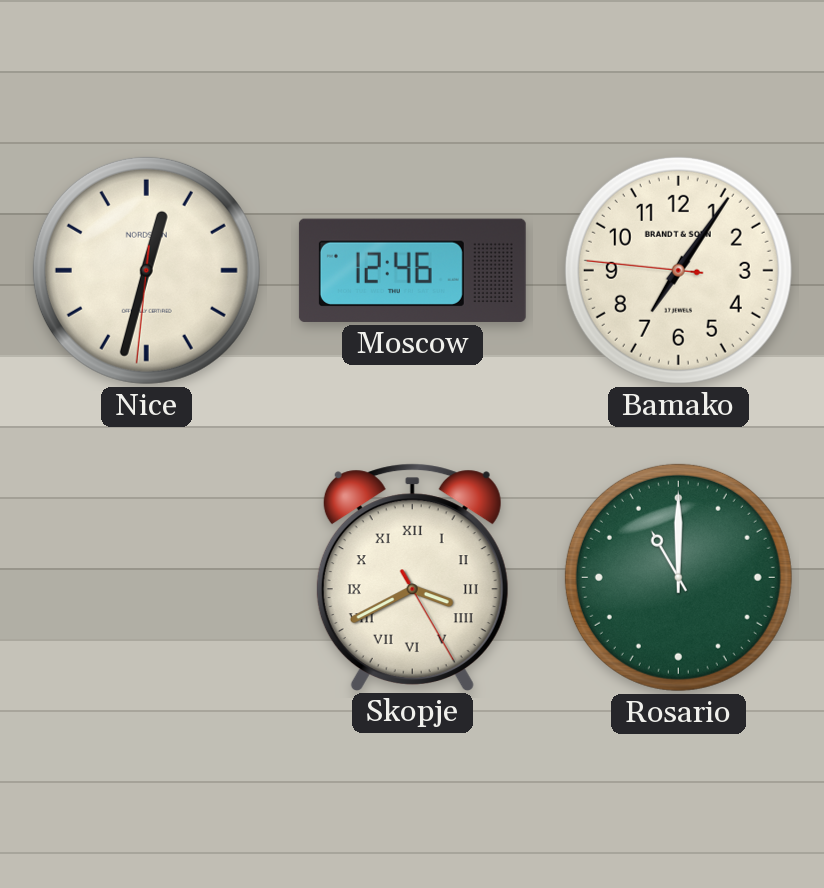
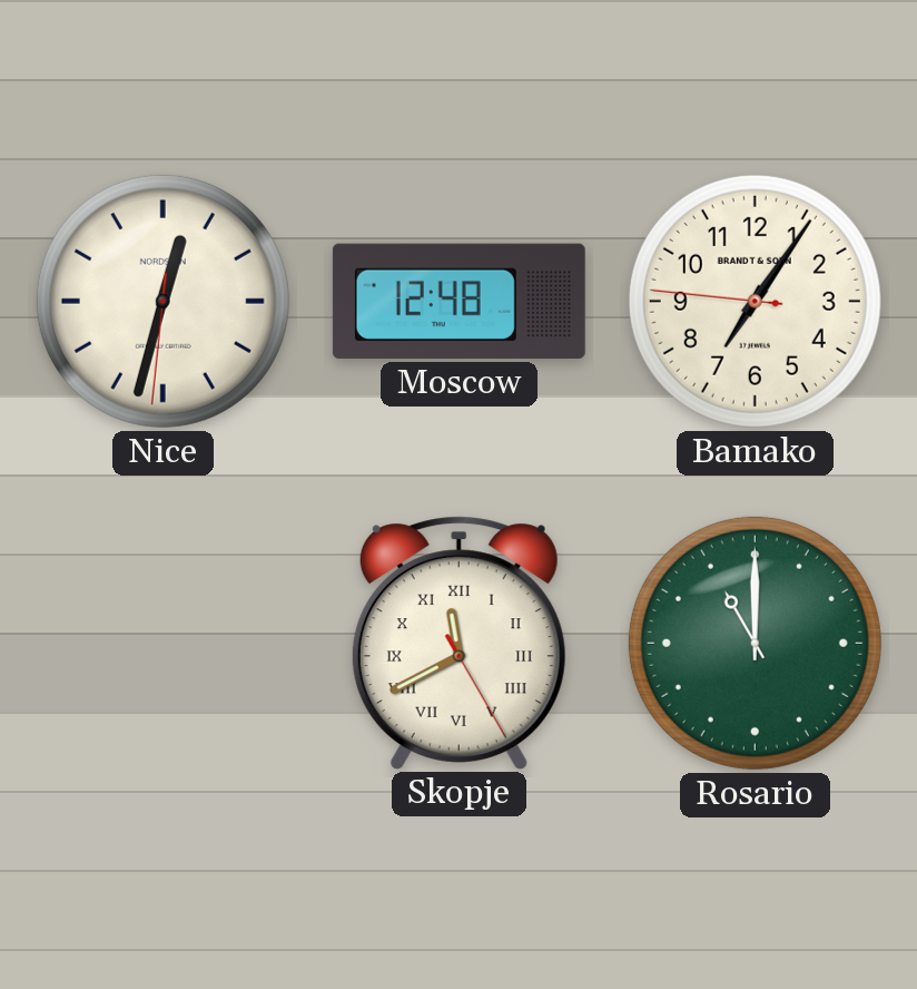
Moscow: 12:46 -> 12:48 (458, 301)
Skopje: 3:40 -> 11:40 (458, 643)
